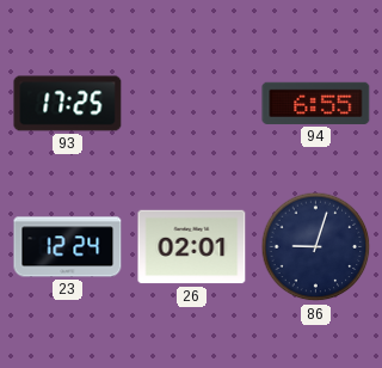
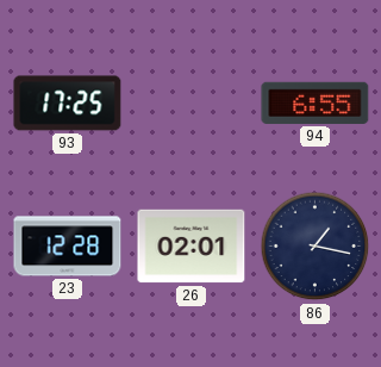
23: 12:24 -> 12:28 (68, 247)
86: 9:03 -> 1:17 (316, 247)
